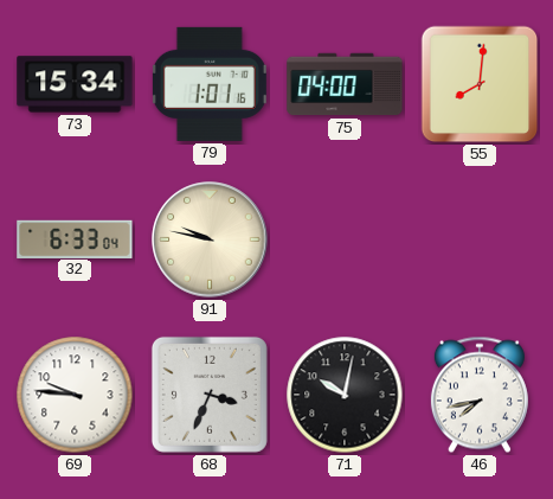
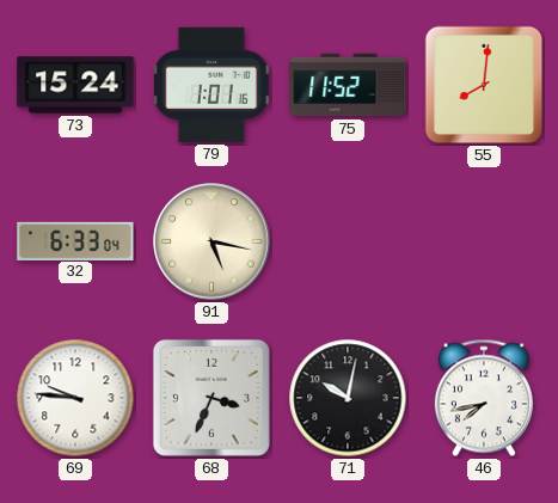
73: 15:34 -> 15:24 (75, 85)
75: 04:00 -> 11:52 (348, 85)
91: 9:47 -> 5:17 (211, 241)
